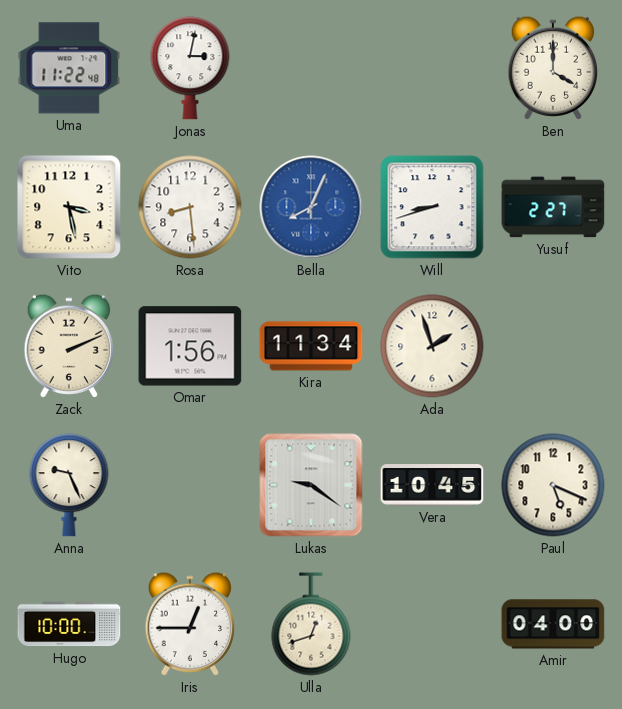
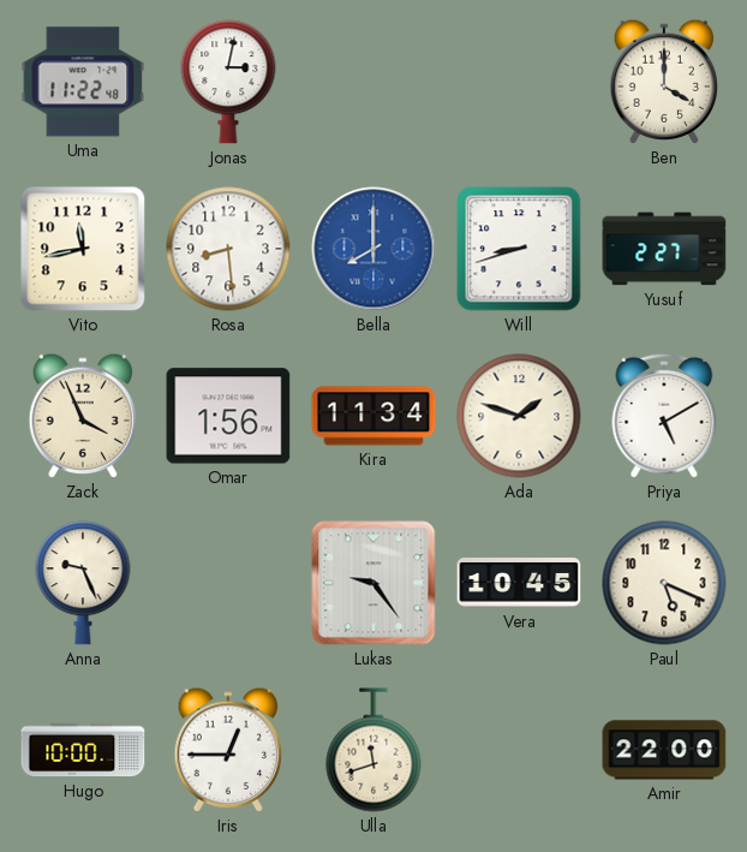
Vito: 3:28 -> 11:43 (83, 249)
Bella: 8:04 -> 8:00 (374, 249)
Zack: 2:11 -> 3:56 (82, 416)
Ada: 1:57 -> 1:48 (519, 416)
Priya: none -> 5:10 (664, 416)
Lukas: 9:21 -> 9:24 (374, 583)
Ulla: 12:42 -> 11:42 (374, 750)
Amir: 04:00 -> 22:00 (664, 750)
